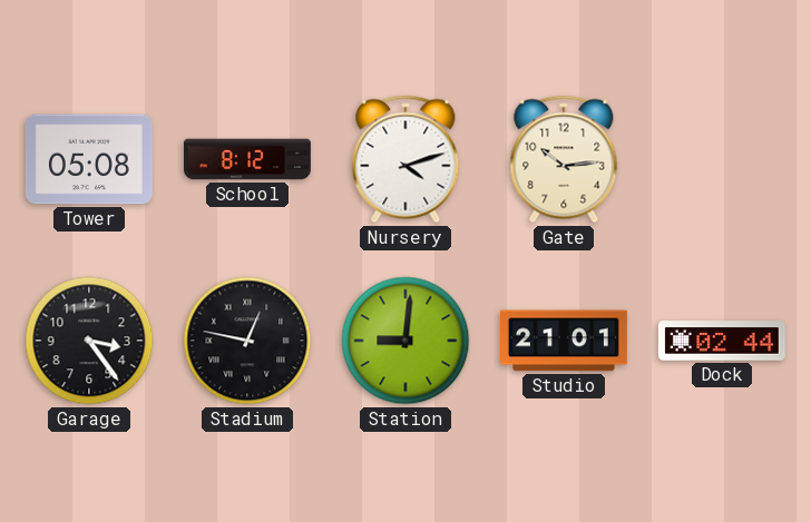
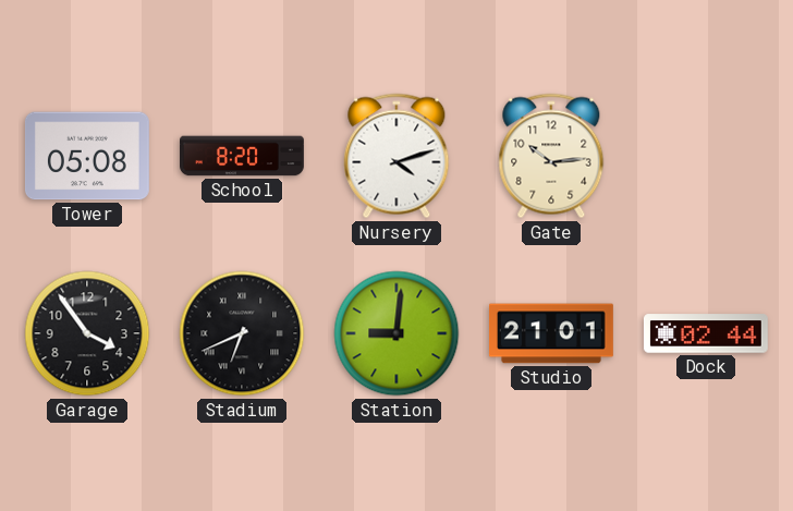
School: 8:12 -> 8:20 (243, 156)
Garage: 3:24 -> 3:54 (87, 333)
Stadium: 12:47 -> 6:41 (242, 333)
